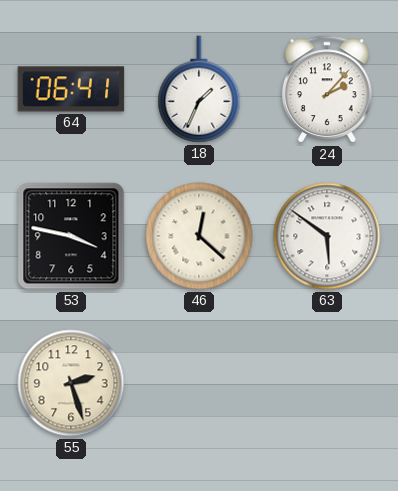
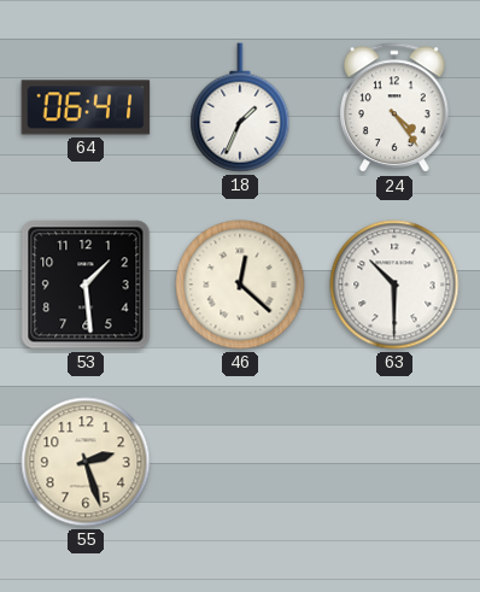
24: 2:07 -> 4:24 (396, 109)
53: 3:47 -> 1:29 (86, 285)
63: 5:51 -> 10:30 (394, 285)
